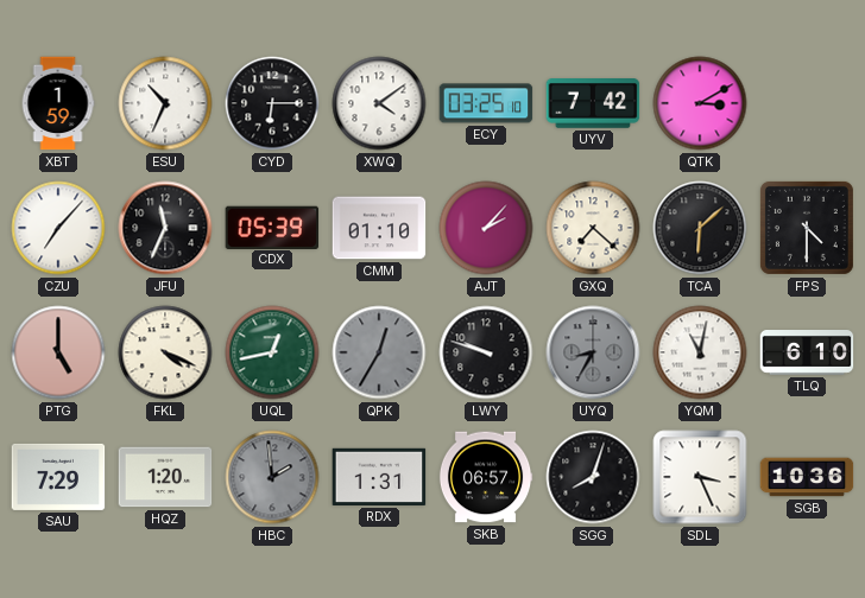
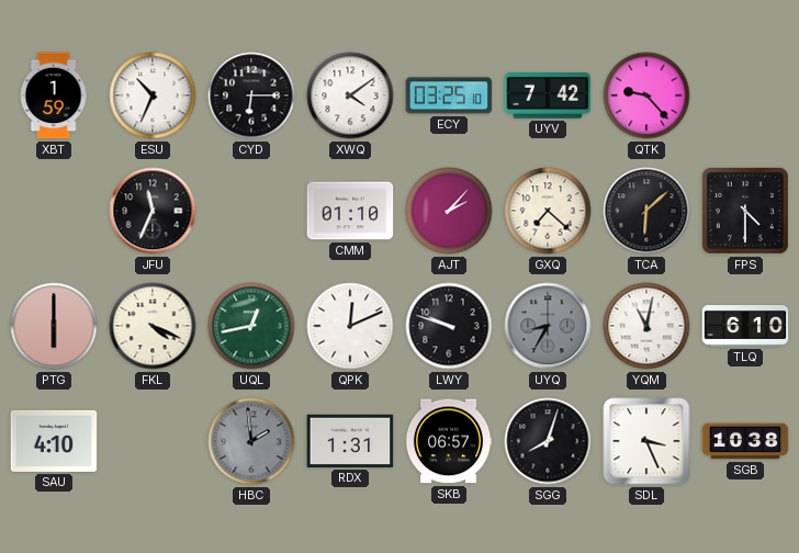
QTK: 3:10 -> 9:23 (646, 95)
CZU: 7:07 -> none (58, 228)
CDX: 05:39 -> none (272, 227)
PTG: 5:00 -> 6:00 (54, 326)
QPK: 12:35 -> 12:11 (350, 326)
QPK dial: grey -> white (350, 326)
SAU: 7:29 -> 4:10 (54, 441)
HQZ: 1:20 -> none (165, 477)
SGB: 10:36 -> 10:38 (745, 441)
